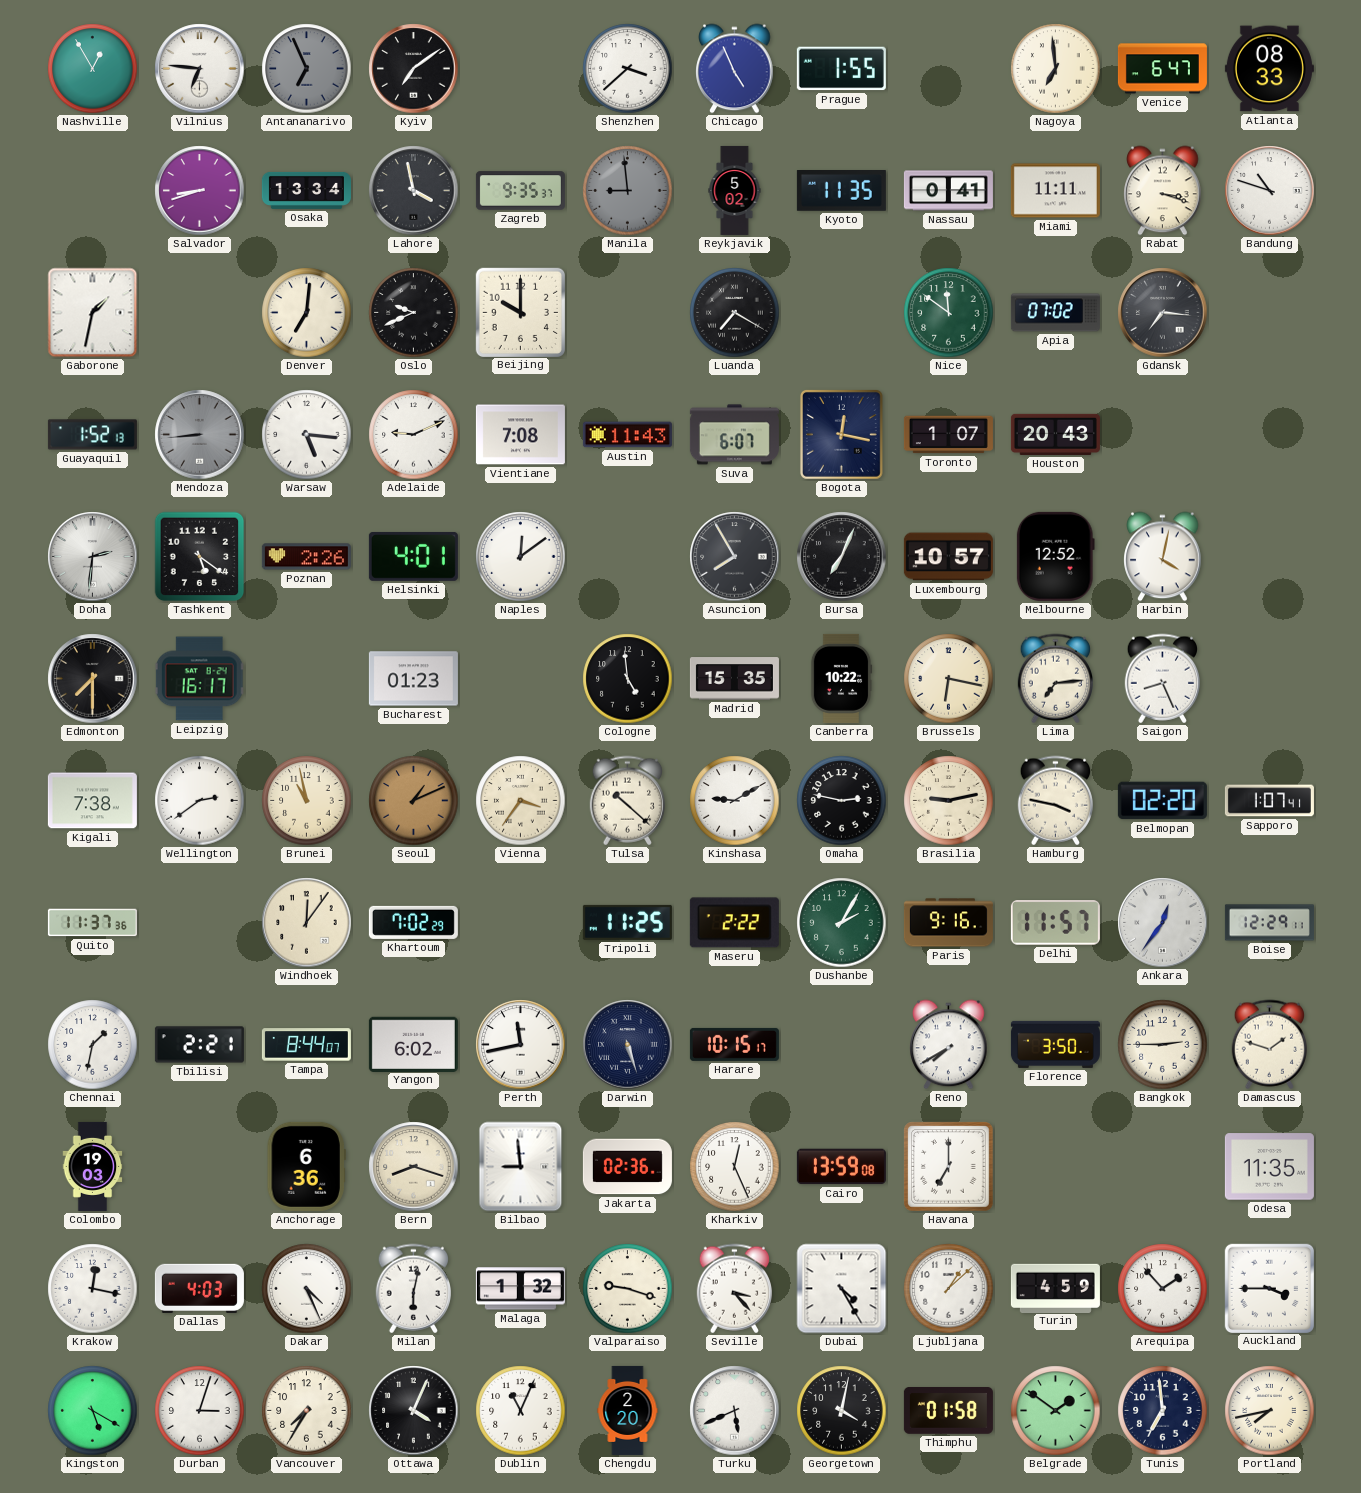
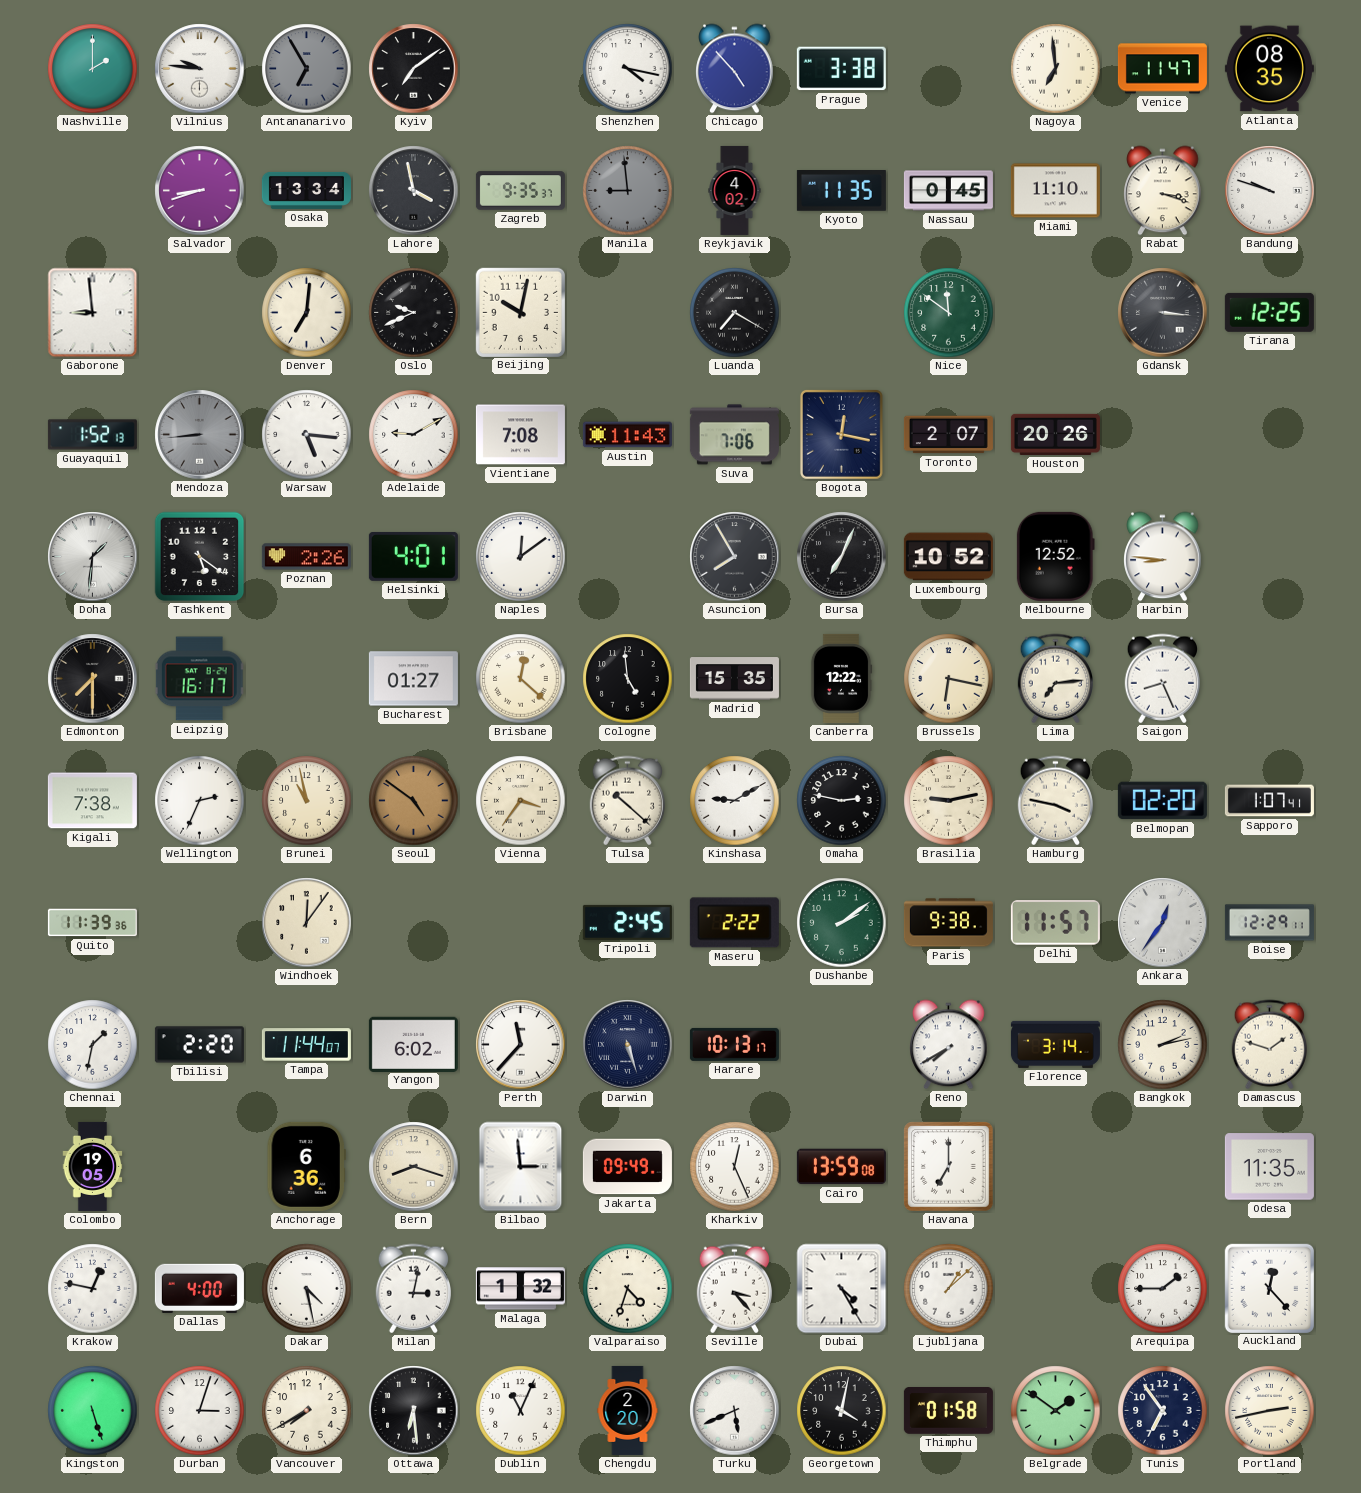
Nashville: 12:55 -> 2:00 (93, 69)
Vilnius: 6:46 -> 9:46 (200, 69)
Antananarivo: 6:56 -> 6:55 (307, 69)
Shenzhen: 3:38 -> 4:17 (628, 69)
Chicago: 4:56 -> 4:53 (735, 69)
Prague: 1:55 -> 3:38 (841, 69)
Venice: 6:47 -> 11:47 (1162, 69)
Atlanta: 08:33 -> 08:35 (1269, 69)
Reykjavik: 5:02 -> 4:02 (735, 190)
Nassau: 0:41 -> 0:45 (948, 191)
Miami: 11:11 -> 11:10 (1055, 191)
Bandung: 10:48 -> 9:48 (1270, 191)
Gaborone: 1:32 -> 8:59 (93, 313)
Beijing: 10:00 -> 10:02 (520, 312)
Apia: 07:02 -> none (1055, 313)
Gdansk: 7:16 -> 3:16 (1163, 313)
Tirana: none -> 12:25 (1269, 312)
Adelaide: 9:11 -> 9:10 (414, 435)
Suva: 6:07 -> 7:06 (734, 435)
Toronto: 1:07 -> 2:07 (948, 435)
Houston: 20:43 -> 20:26 (1055, 434)
Doha: 2:31 -> 1:31 (93, 557)
Luxembourg: 10:57 -> 10:52 (948, 557)
Harbin: 4:02 -> 8:46 (1163, 557)
Bucharest: 01:23 -> 01:27 (413, 679)
Brisbane: none -> 12:22 (521, 679)
Canberra: 10:22 -> 12:22 (841, 678)
Wellington: 2:39 -> 2:34 (200, 801)
Seoul: 1:11 -> 4:51 (414, 801)
Quito: 11:37 -> 11:39 (92, 923)
Khartoum: 7:02 -> none (413, 922)
Tripoli: 11:25 -> 2:45 (627, 922)
Dushanbe: 2:05 -> 2:09 (842, 923)
Paris: 9:16 -> 9:38 (948, 923)
Tbilisi: 2:21 -> 2:20 (199, 1045)
Tampa: 8:44 -> 11:44 (306, 1045)
Perth: 11:43 -> 11:37 (521, 1045)
Harare: 10:15 -> 10:13 (734, 1044)
Florence: 3:50 -> 3:14 (1055, 1044)
Bangkok: 2:45 -> 2:13 (1163, 1045)
Colombo: 19:03 -> 19:05 (93, 1166)
Bilbao: 8:59 -> 2:59 (521, 1167)
Jakarta: 02:36 -> 09:49 (627, 1167)
Krakow: 12:17 -> 12:47 (93, 1289)
Dallas: 4:03 -> 4:00 (199, 1288)
Dakar: 4:26 -> 4:28 (307, 1289)
Milan: 6:02 -> 3:02 (413, 1289)
Valparaiso: 9:18 -> 4:33 (628, 1289)
Turin: 4:59 -> none (1055, 1288)
Arequipa: 1:53 -> 1:45 (1163, 1289)
Auckland: 3:45 -> 12:23 (1269, 1288)
Kingston: 5:20 -> 5:27 (93, 1411)
Vancouver: 7:35 -> 7:40 (307, 1411)
Ottawa: 4:04 -> 6:29 (414, 1411)
Tunis: 6:59 -> 6:54 (1163, 1411)
Portland: 7:43 -> 2:43 (1270, 1411)
